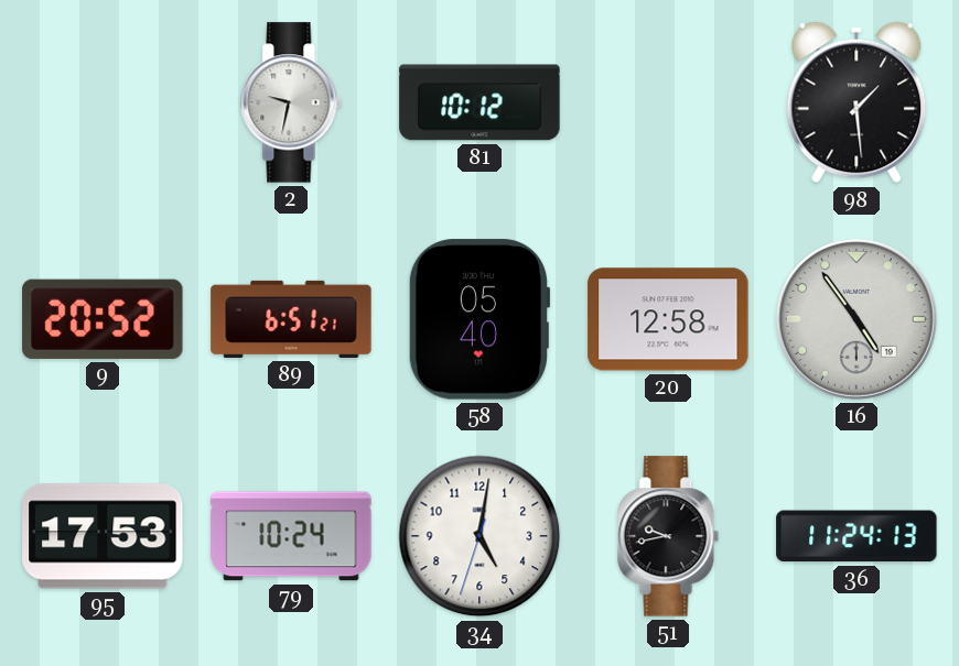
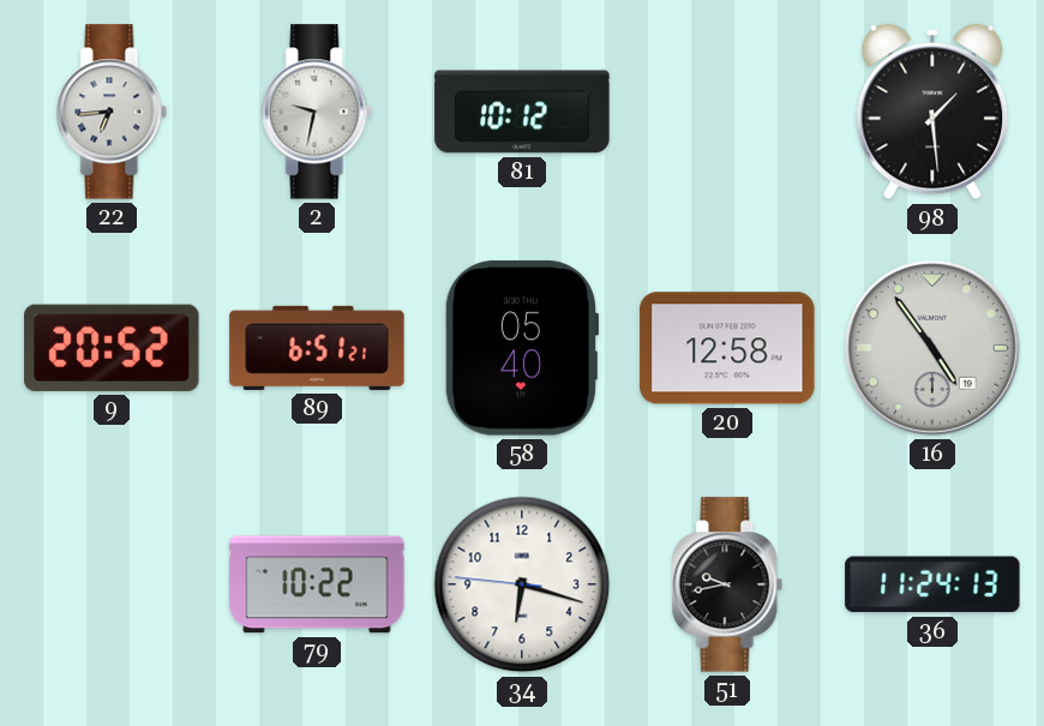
22: none -> 6:44 (112, 112)
95: 17:53 -> none (103, 536)
79: 10:24 -> 10:22 (317, 584)
34: 5:01 -> 6:17 (522, 584)
